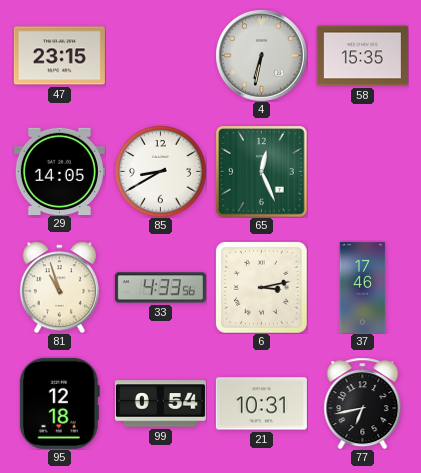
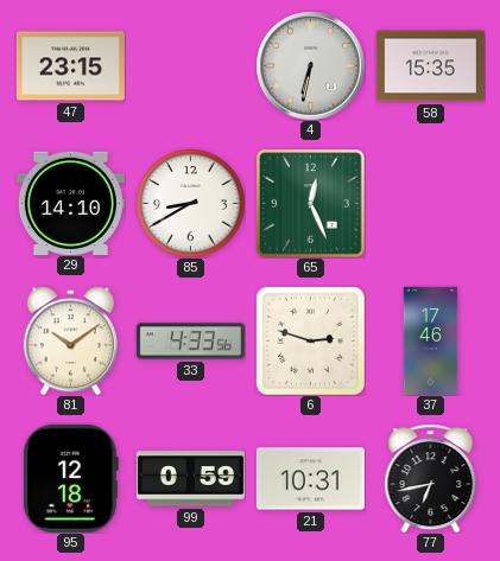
29: 14:05 -> 14:10 (70, 203)
81: 10:57 -> 10:09 (70, 340)
6: 3:13 -> 2:48 (310, 340)
99: 0:54 -> 0:59 (190, 479)
